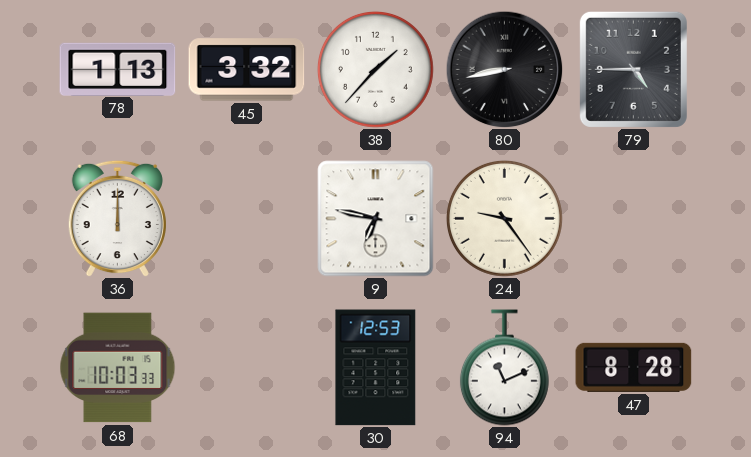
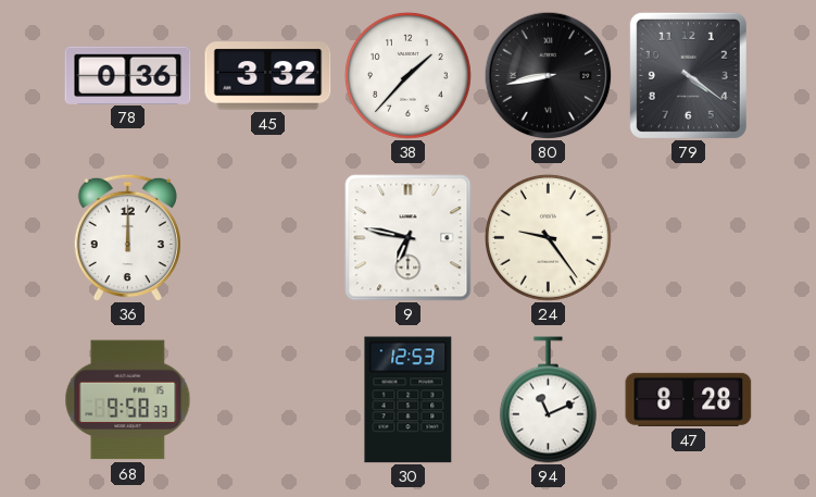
78: 1:13 -> 0:36 (128, 75)
79: 4:45 -> 4:21 (688, 75)
68: 10:03 -> 9:58 (128, 400)
